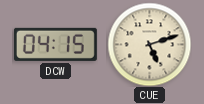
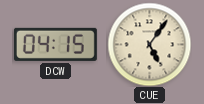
CUE: 5:12 -> 5:06 (149, 44)
